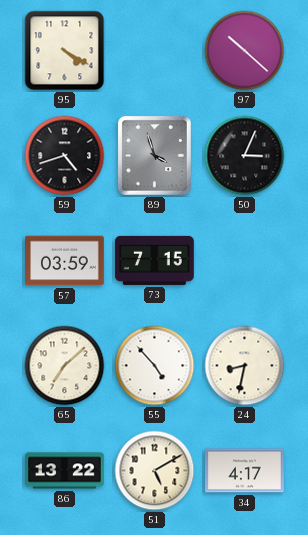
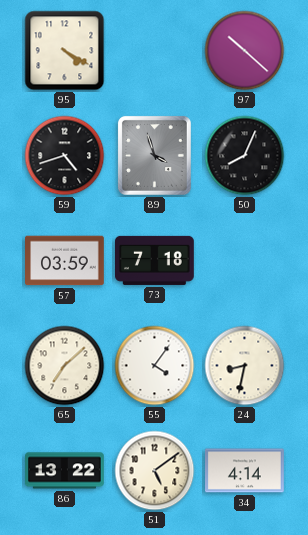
50: 3:04 -> 8:04 (245, 156)
73: 7:15 -> 7:18 (155, 260)
55: 4:53 -> 4:06 (155, 366)
51: 5:10 -> 5:09 (155, 471)
34: 4:17 -> 4:14 (245, 471)
